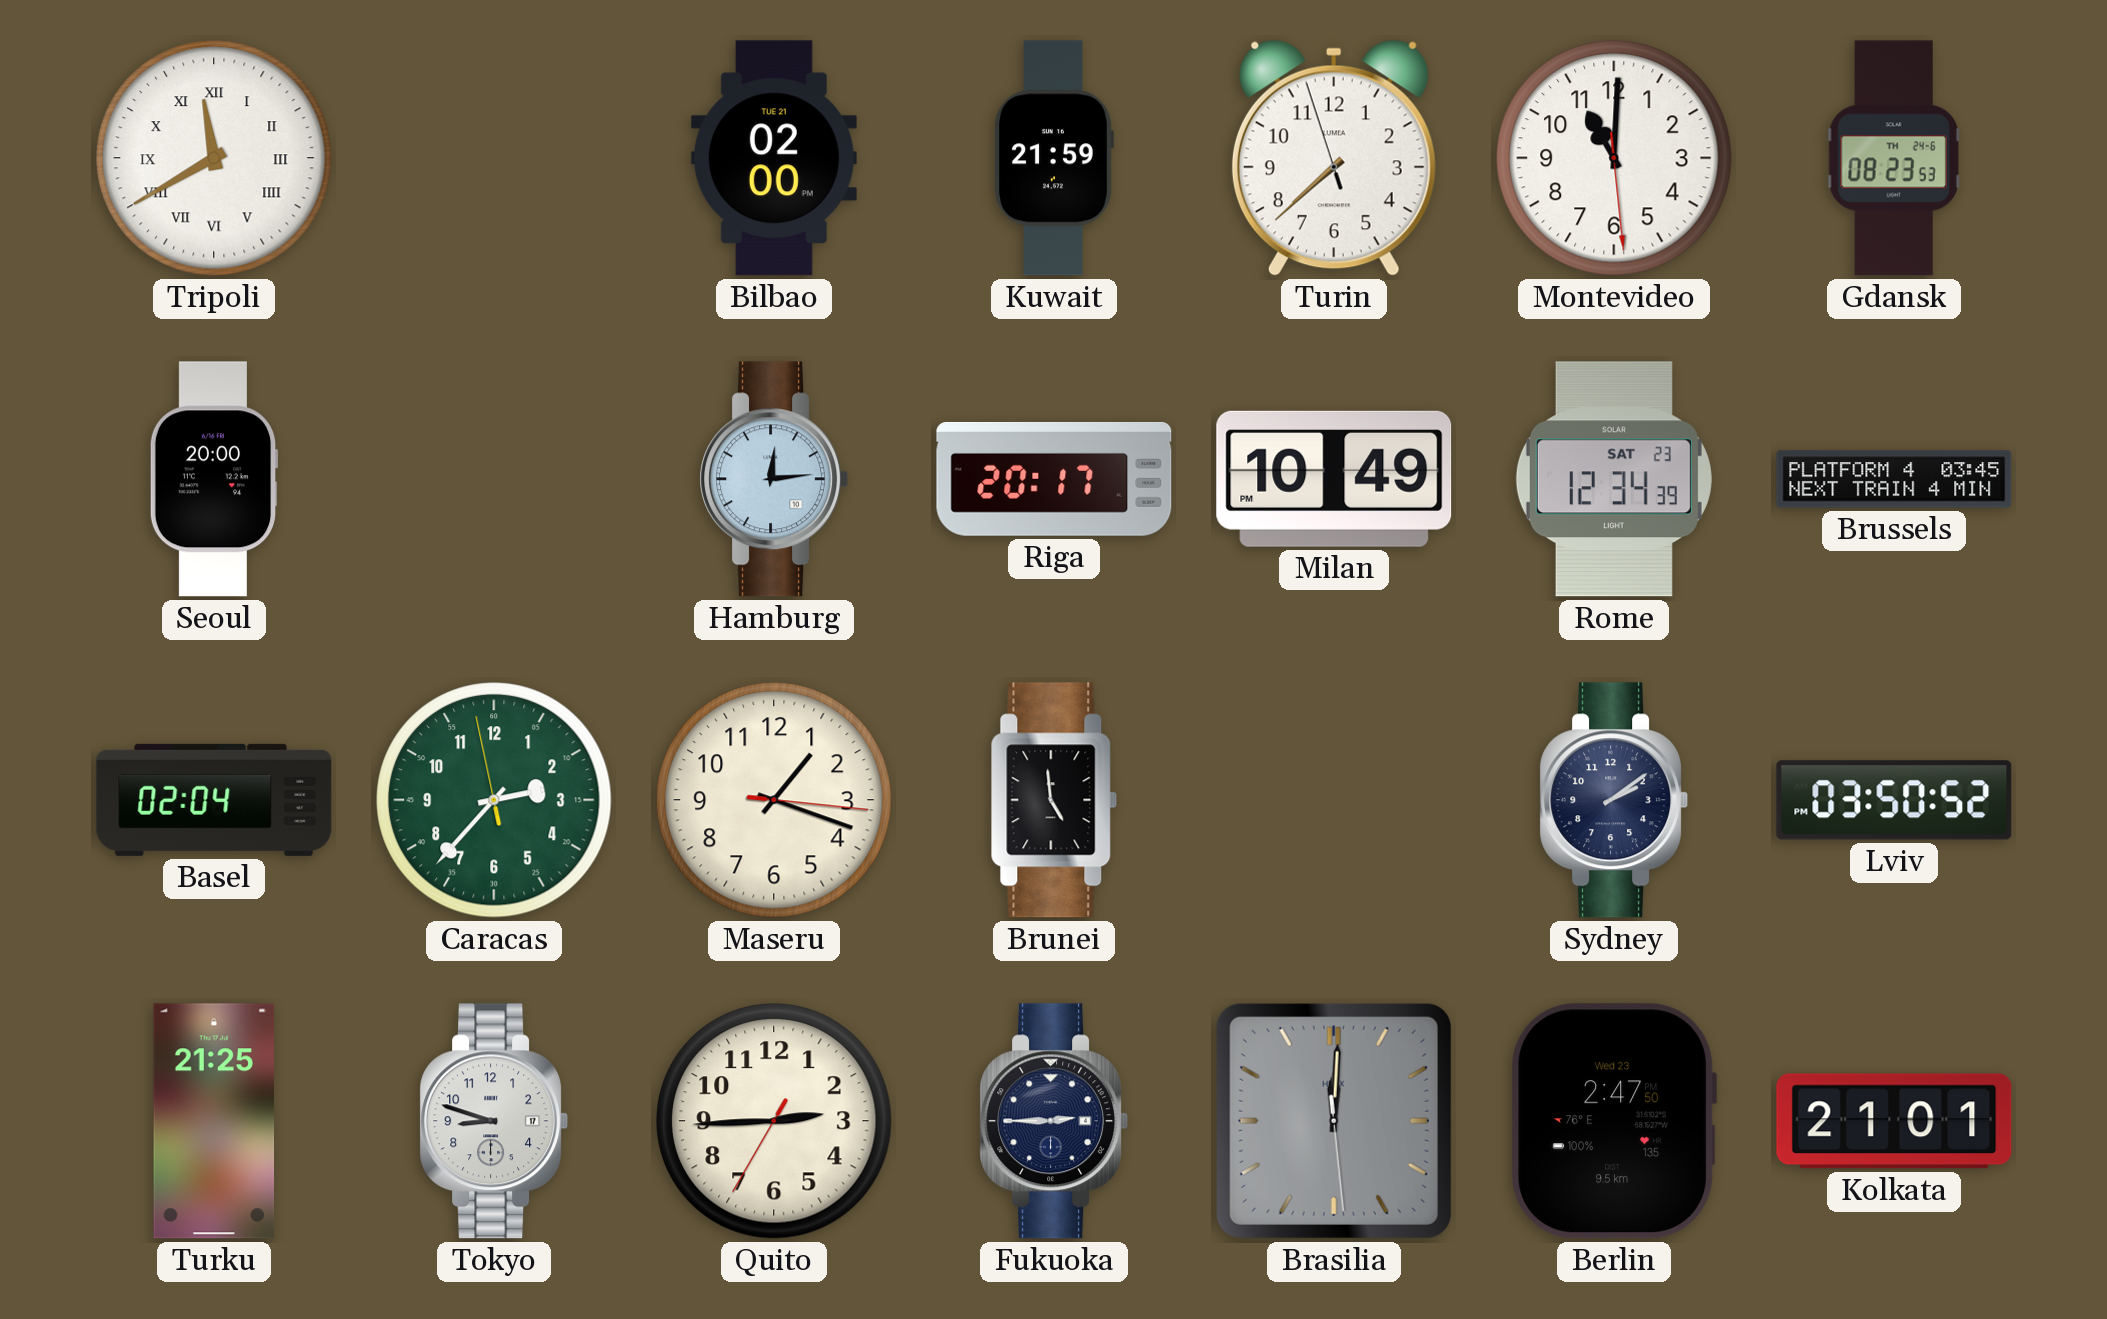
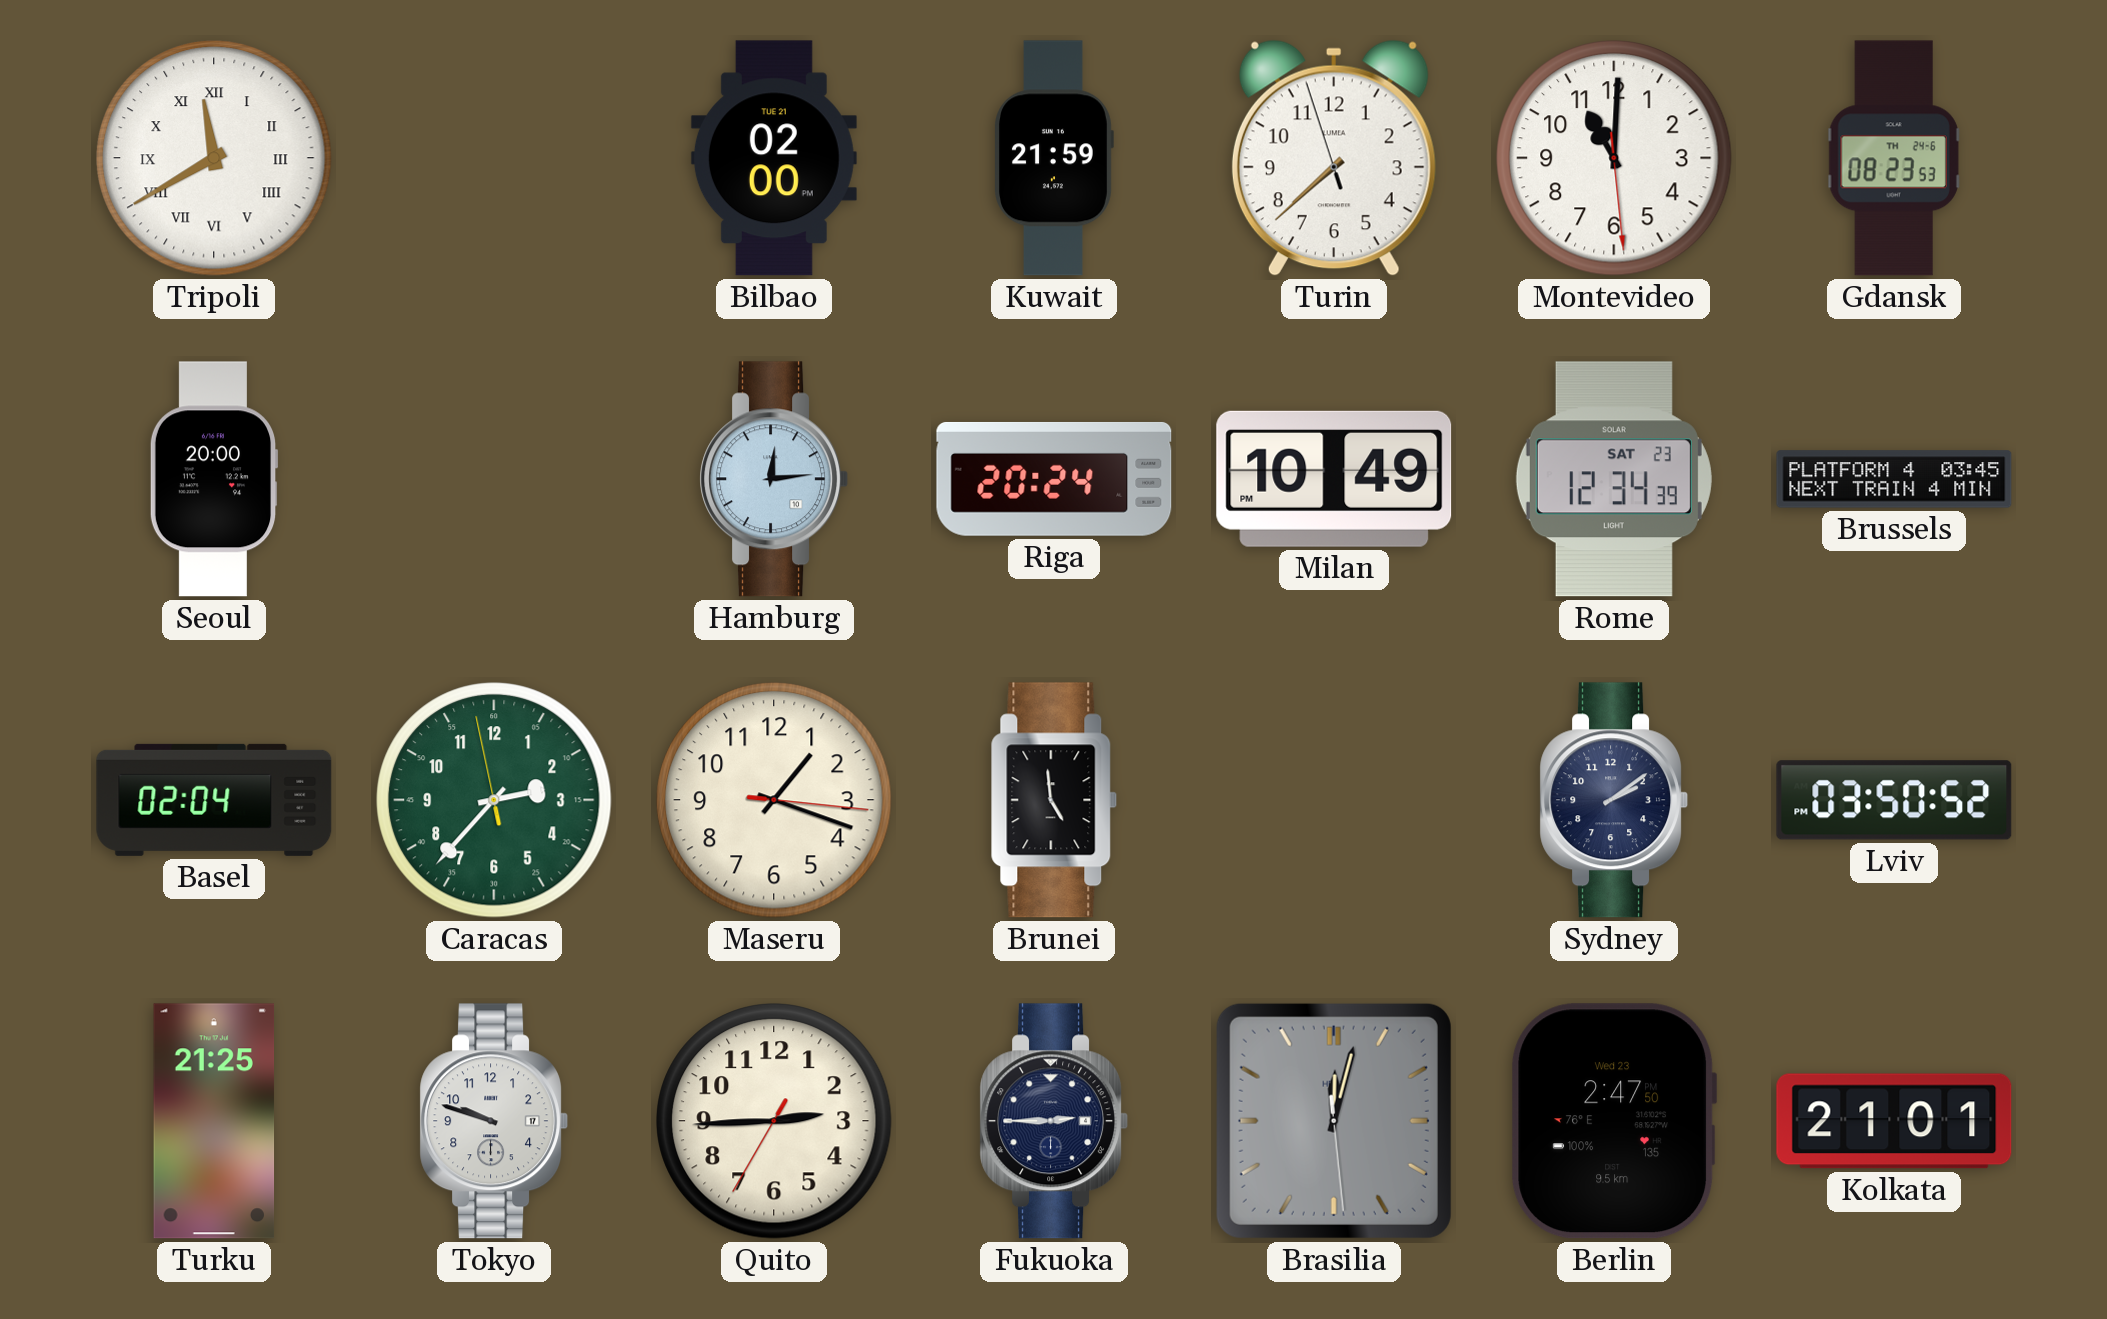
Riga: 20:17 -> 20:24 (1054, 479)
Tokyo: 8:48 -> 9:48 (494, 1121)
Brasilia: 12:00 -> 12:02 (1334, 1121)
